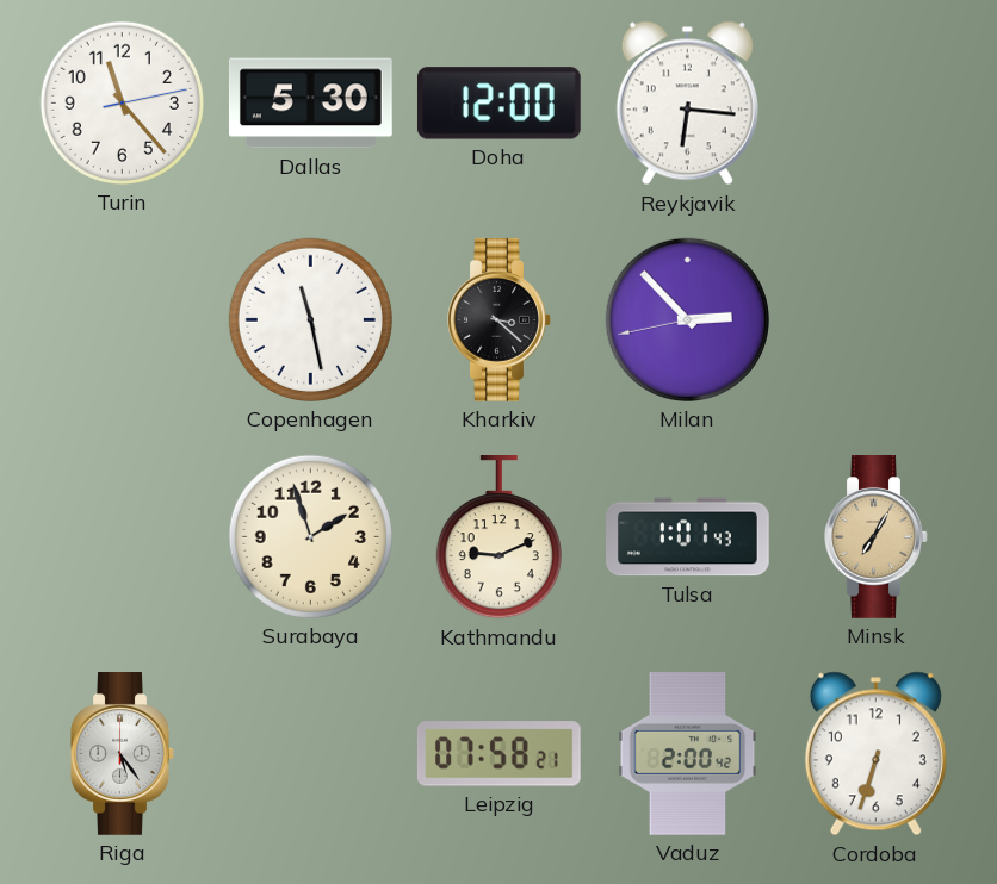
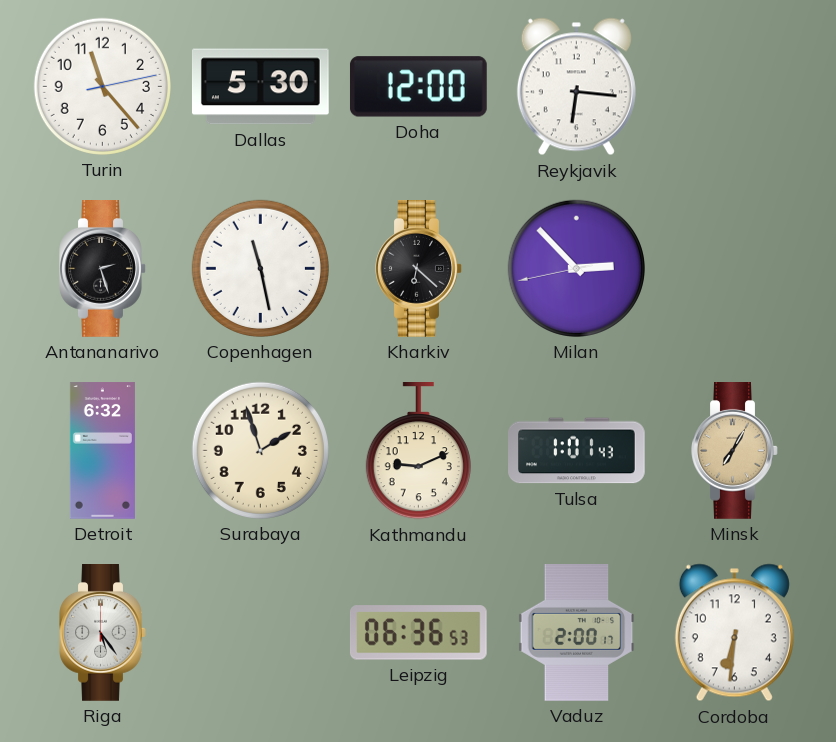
Antananarivo: none -> 2:27 (103, 269)
Kharkiv: 3:22 -> 6:22 (419, 269)
Detroit: none -> 6:32 (102, 451)
Leipzig: 07:58 -> 06:36 (418, 633)
Vaduz: 2:00:42 -> 2:00:17 (577, 633)
Cordoba: 6:33 -> 6:31 (734, 633)
